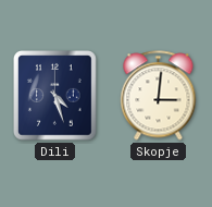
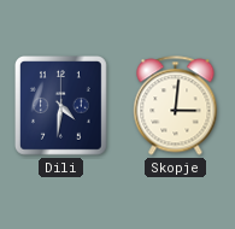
Dili: 4:27 -> 4:31 (61, 106)
